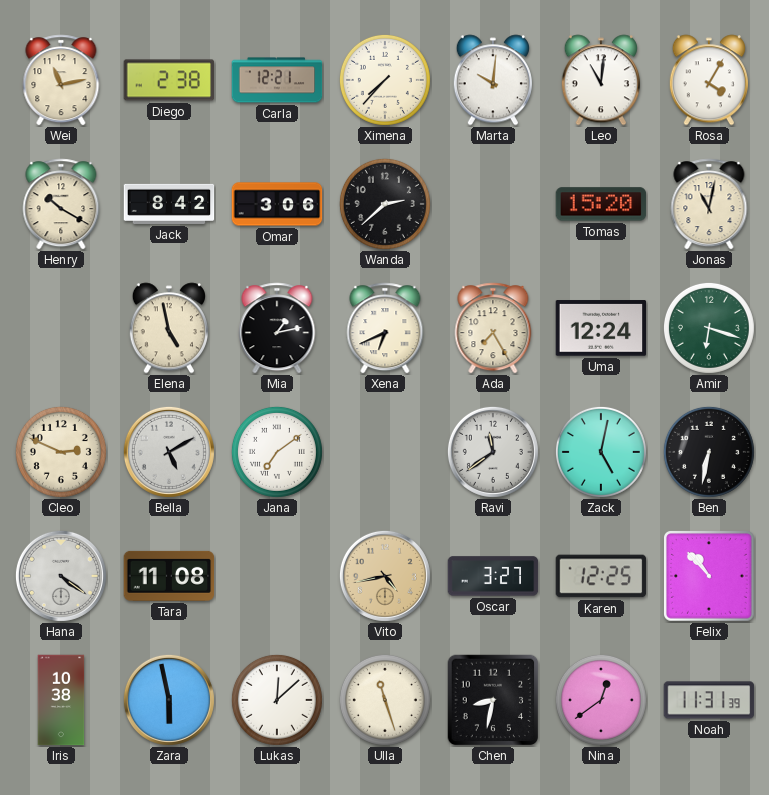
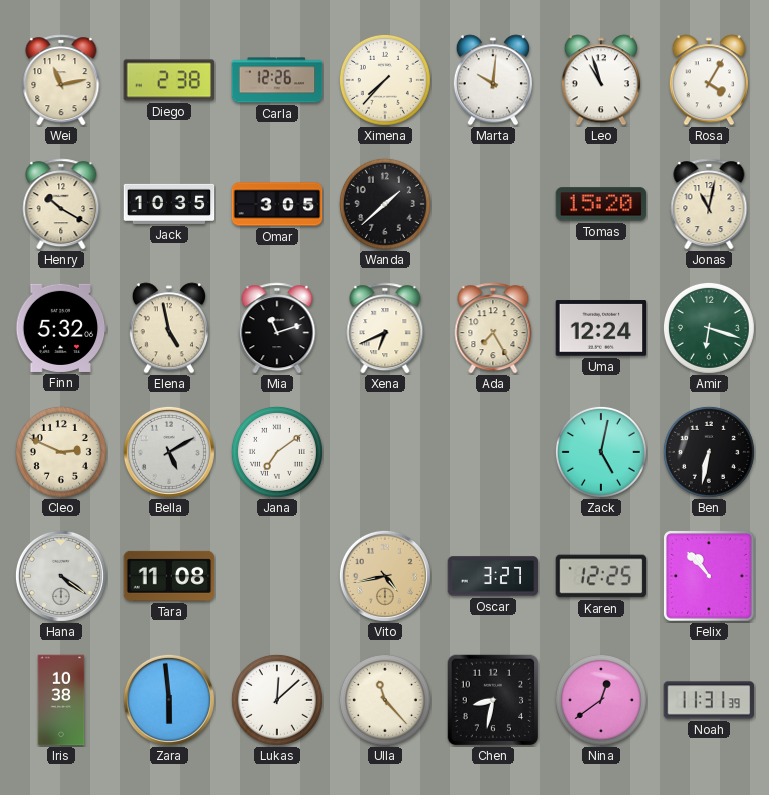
Carla: 12:21 -> 12:26 (277, 80)
Leo: 11:01 -> 10:57 (601, 80)
Jack: 8:42 -> 10:35 (169, 204)
Omar: 3:06 -> 3:05 (277, 204)
Wanda: 2:38 -> 1:38 (385, 204)
Finn: none -> 5:32 (61, 328)
Mia: 1:13 -> 11:12 (277, 328)
Ravi: 11:39 -> none (493, 452)
Zara: 5:58 -> 5:59 (169, 700)
Ulla: 11:27 -> 11:23 (385, 700)
